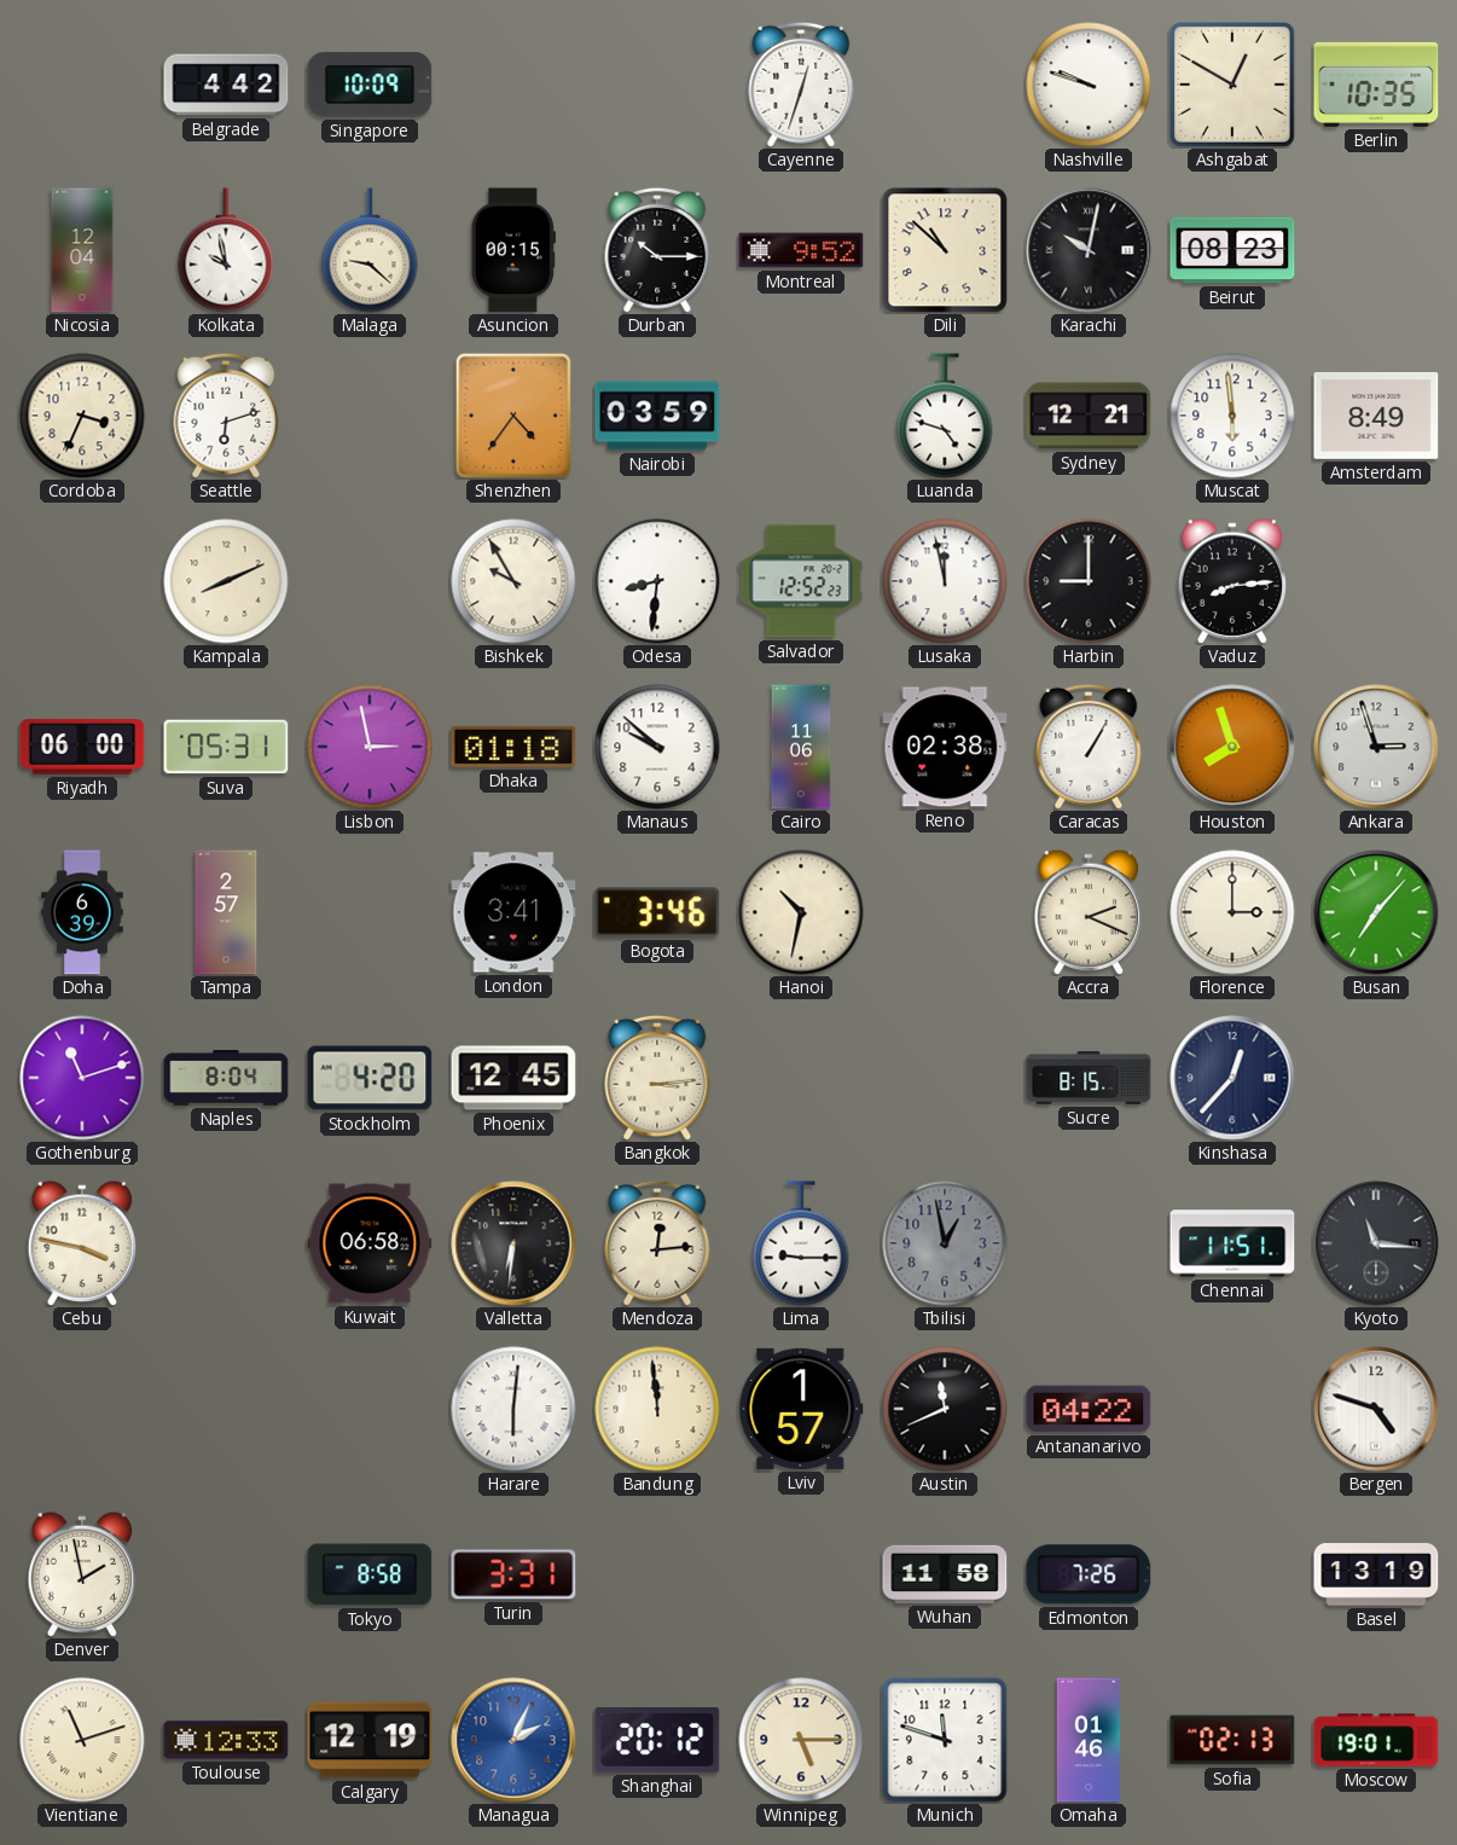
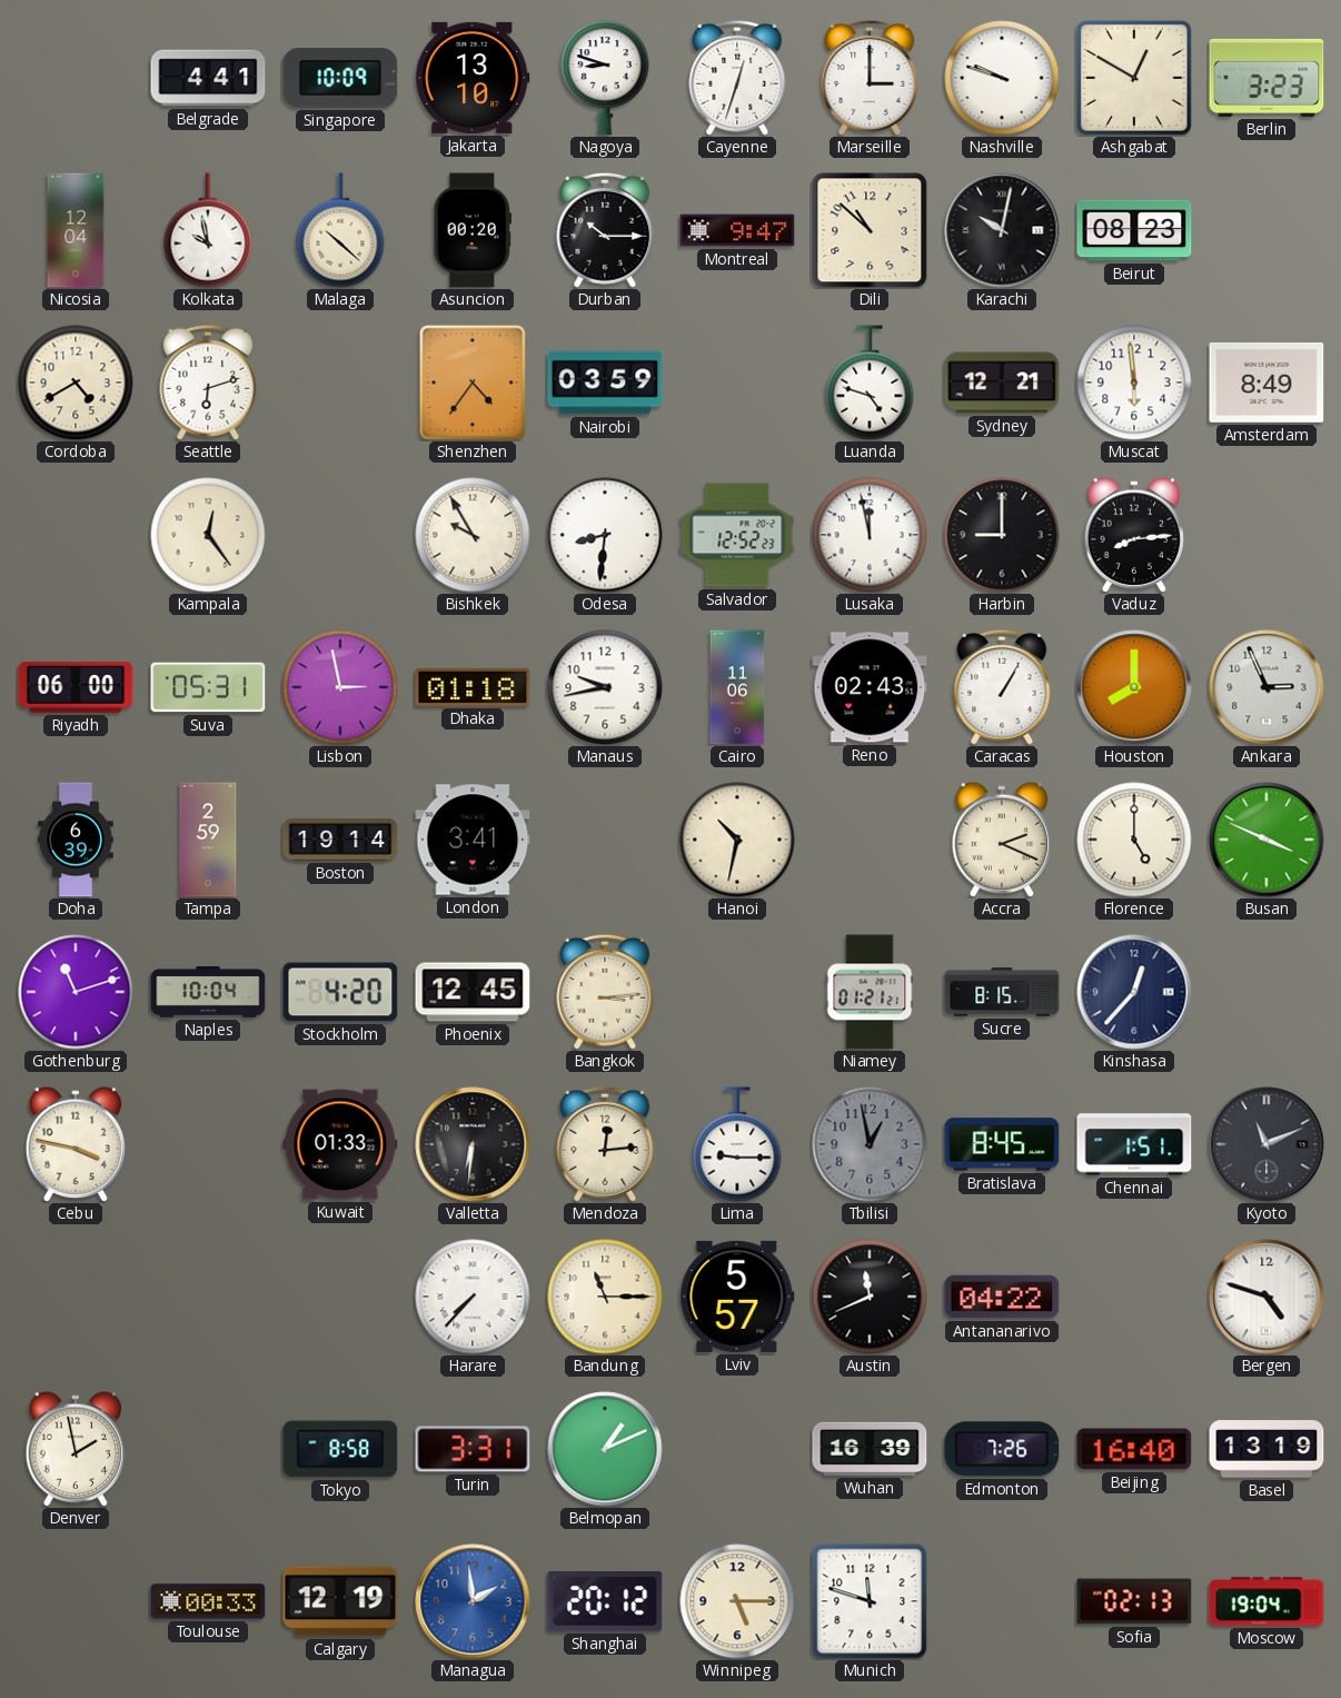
Belgrade: 4:42 -> 4:41 (208, 78)
Jakarta: none -> 13:10 (473, 78)
Nagoya: none -> 8:48 (605, 78)
Marseille: none -> 3:00 (870, 78)
Berlin: 10:35 -> 3:23 (1266, 78)
Malaga: 9:22 -> 10:22 (340, 230)
Asuncion: 00:15 -> 00:20 (473, 230)
Montreal: 9:52 -> 9:47 (737, 230)
Cordoba: 3:34 -> 4:40 (76, 383)
Kampala: 8:11 -> 12:24 (208, 535)
Manaus: 9:52 -> 9:43 (605, 687)
Reno: 02:38 -> 02:43 (870, 687)
Houston: 7:57 -> 8:00 (1134, 687)
Ankara: 2:57 -> 2:56 (1266, 687)
Tampa: 2:57 -> 2:59 (208, 840)
Boston: none -> 19:14 (340, 840)
Bogota: 3:46 -> none (657, 912)
Florence: 3:00 -> 5:00 (1134, 840)
Busan: 7:07 -> 3:49 (1266, 840)
Naples: 8:04 -> 10:04 (208, 992)
Niamey: none -> 01:21 (870, 992)
Kuwait: 06:58 -> 01:33 (340, 1144)
Bratislava: none -> 8:45 (1002, 1144)
Chennai: 11:51 -> 1:51 (1134, 1144)
Kyoto: 11:16 -> 11:11 (1266, 1144)
Harare: 6:01 -> 7:37 (473, 1297)
Bandung: 11:59 -> 11:15 (605, 1297)
Lviv: 1:57 -> 5:57 (737, 1297)
Belmopan: none -> 1:11 (605, 1449)
Wuhan: 11:58 -> 16:39 (870, 1449)
Beijing: none -> 16:40 (1134, 1449)
Vientiane: 11:12 -> none (82, 1740)
Toulouse: 12:33 -> 00:33 (208, 1601)
Managua: 2:04 -> 1:59 (473, 1601)
Omaha: 01:46 -> none (1089, 1740)
Moscow: 19:01 -> 19:04 (1266, 1601)
